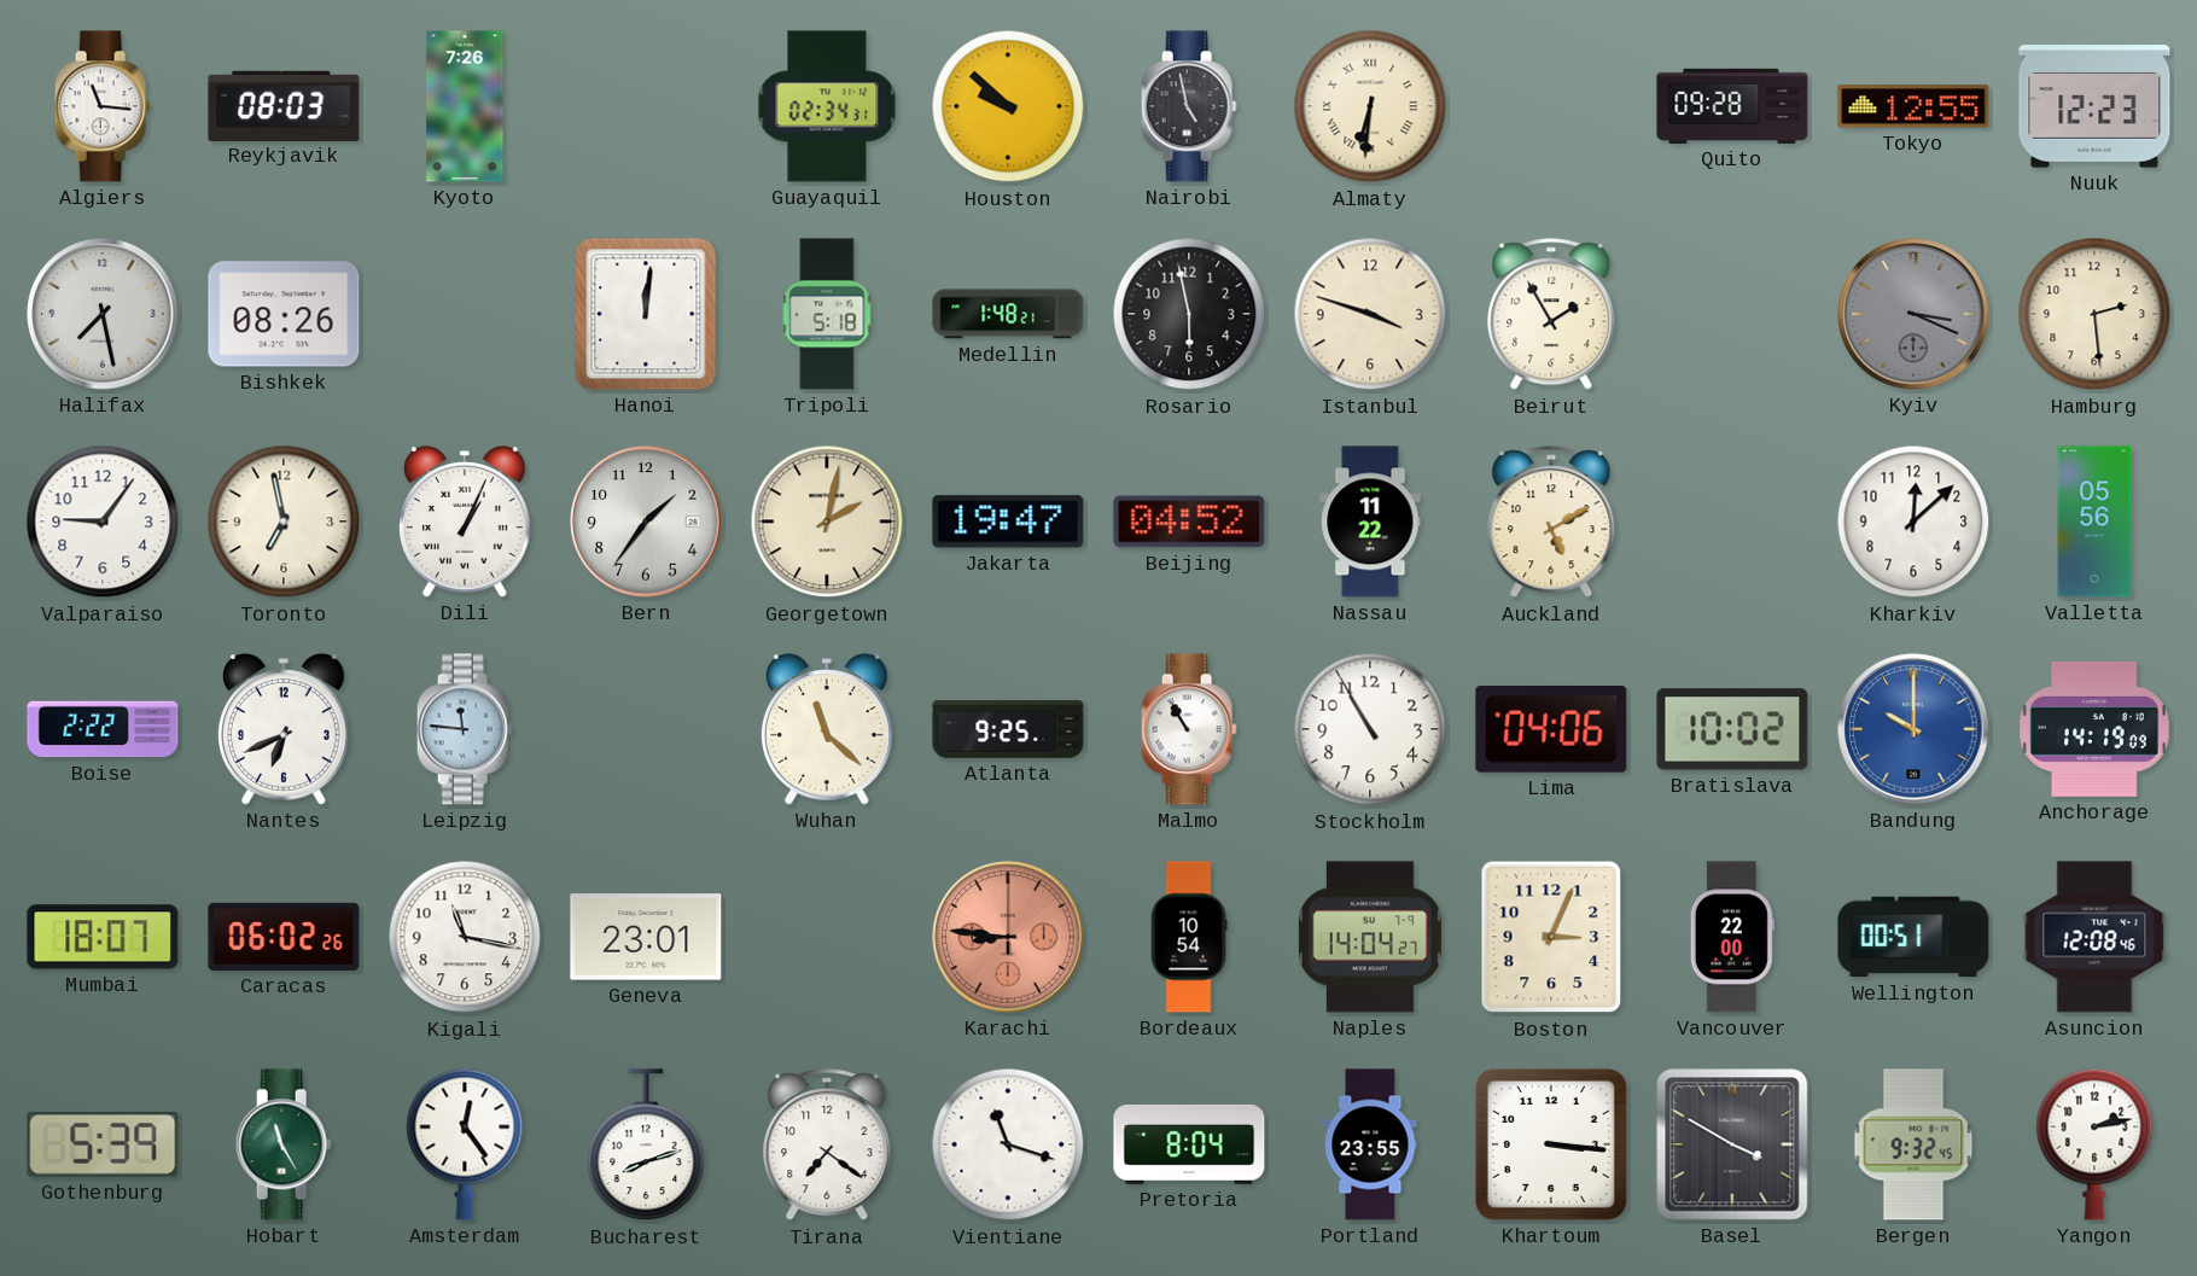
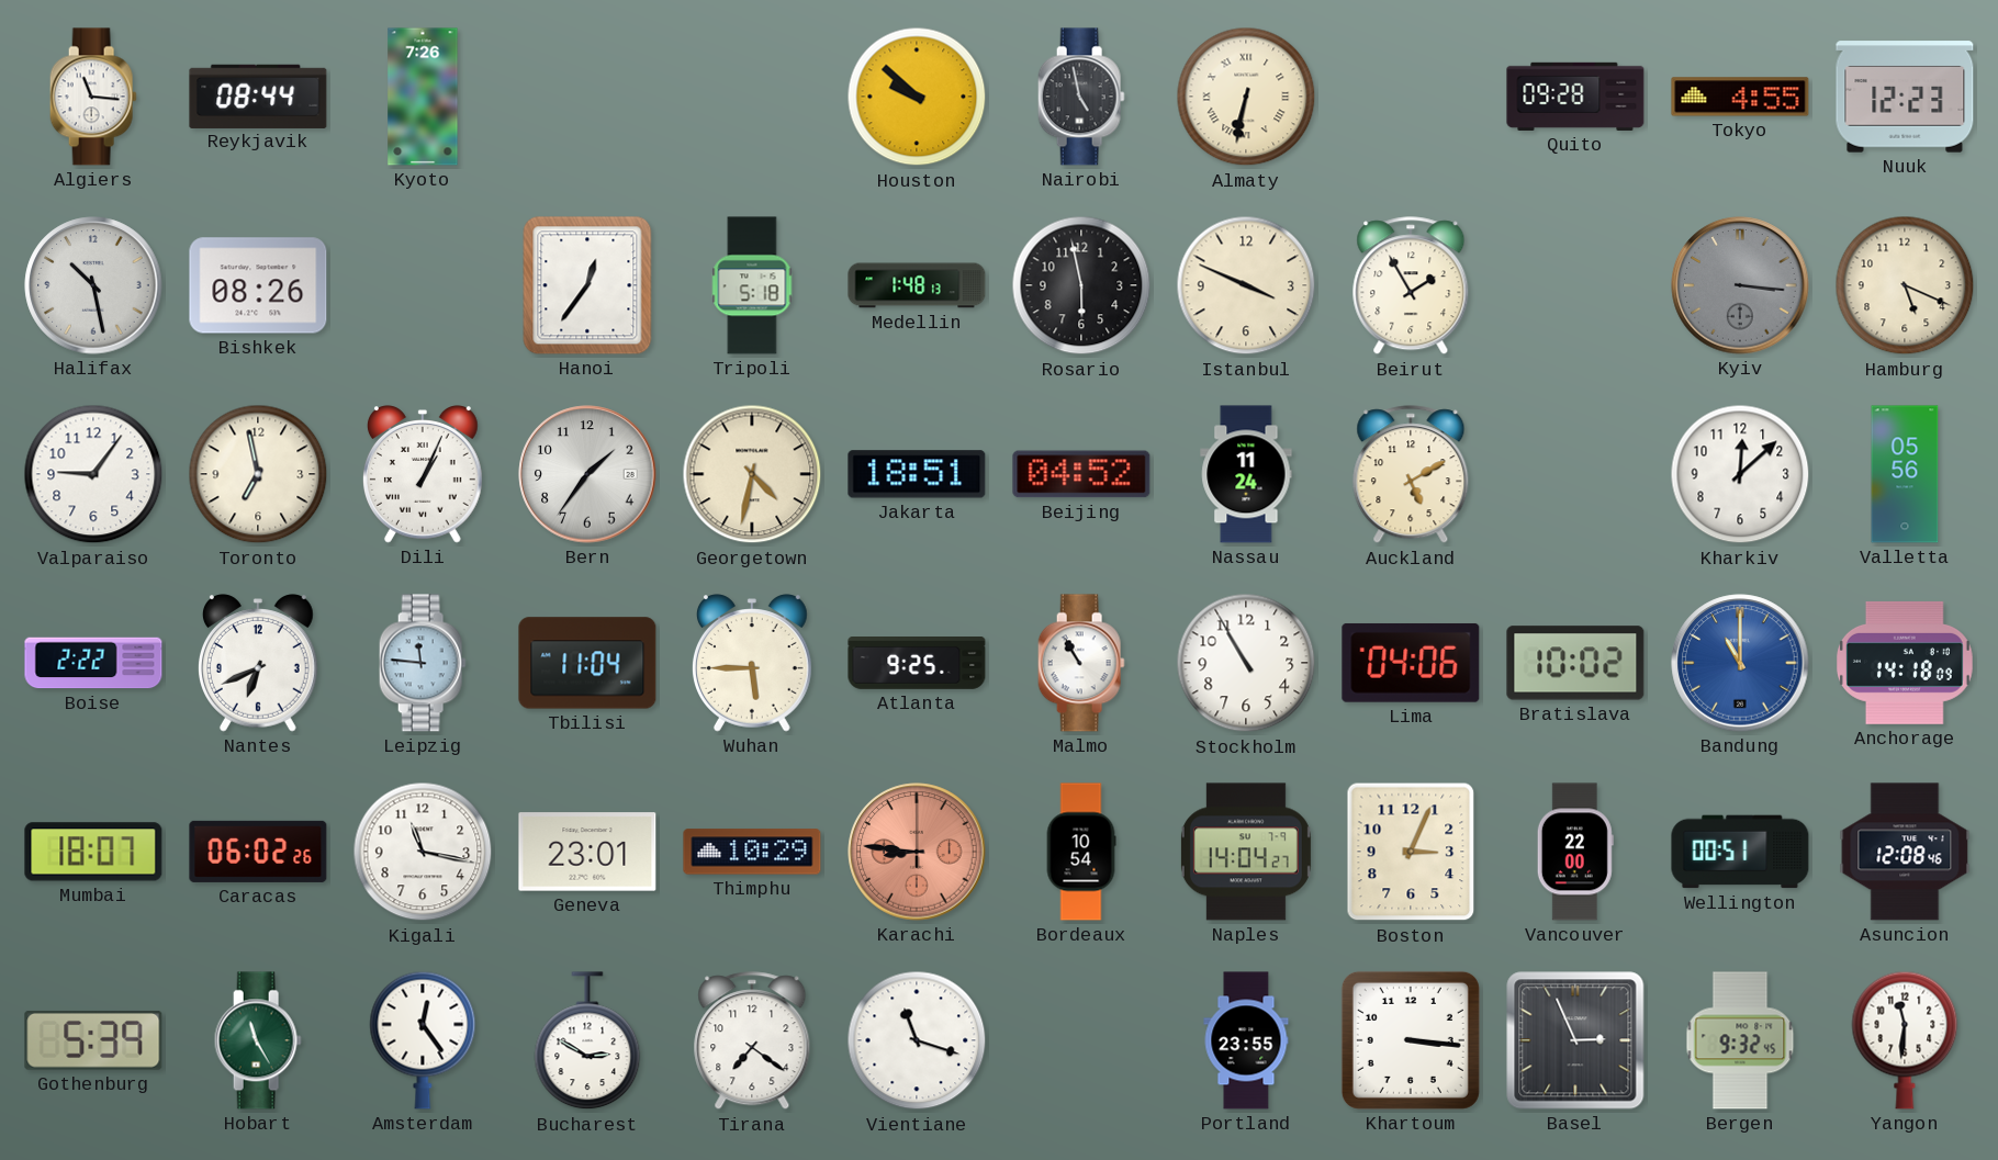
Reykjavik: 08:03 -> 08:44 (258, 95)
Guayaquil: 02:34 -> none (827, 106)
Almaty: 6:31 -> 6:32 (1246, 97)
Tokyo: 12:55 -> 4:55 (1740, 97)
Halifax: 7:28 -> 10:28 (93, 285)
Hanoi: 12:01 -> 12:36 (587, 285)
Medellin: 1:48:21 -> 1:48:13 (917, 285)
Istanbul: 3:48 -> 3:49 (1246, 285)
Kyiv: 3:19 -> 3:16 (1740, 285)
Hamburg: 2:29 -> 5:19 (1905, 285)
Georgetown: 2:02 -> 4:32 (752, 474)
Jakarta: 19:47 -> 18:51 (917, 474)
Nassau: 11:22 -> 11:24 (1246, 474)
Tbilisi: none -> 11:04 (587, 663)
Wuhan: 11:22 -> 5:45 (752, 663)
Bandung: 10:00 -> 11:00 (1740, 663)
Anchorage: 14:19 -> 14:18 (1906, 663)
Thimphu: none -> 10:29 (752, 852)
Bucharest: 8:12 -> 2:50 (587, 1041)
Pretoria: 8:04 -> none (1189, 1144)
Basel: 3:50 -> 2:56 (1575, 1040)
Yangon: 2:13 -> 11:31 (1905, 1040)
